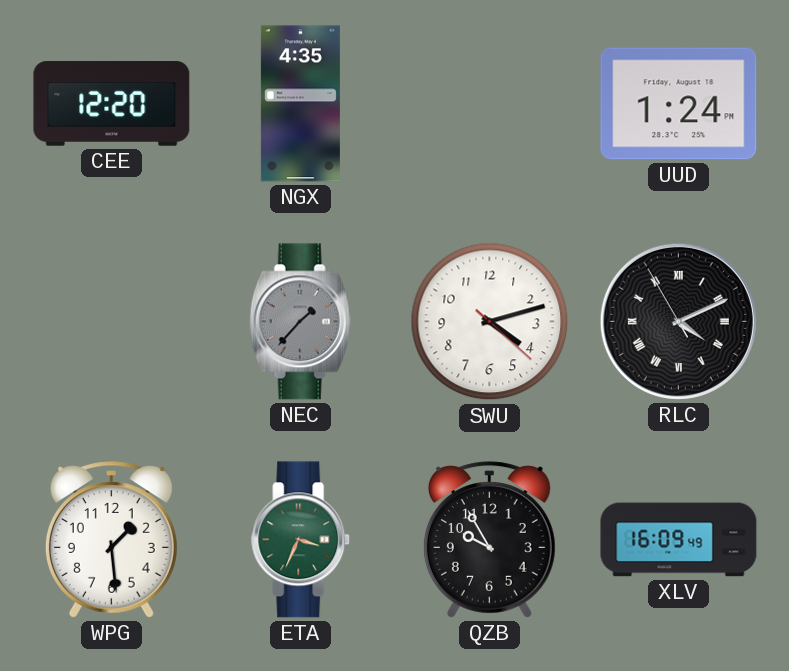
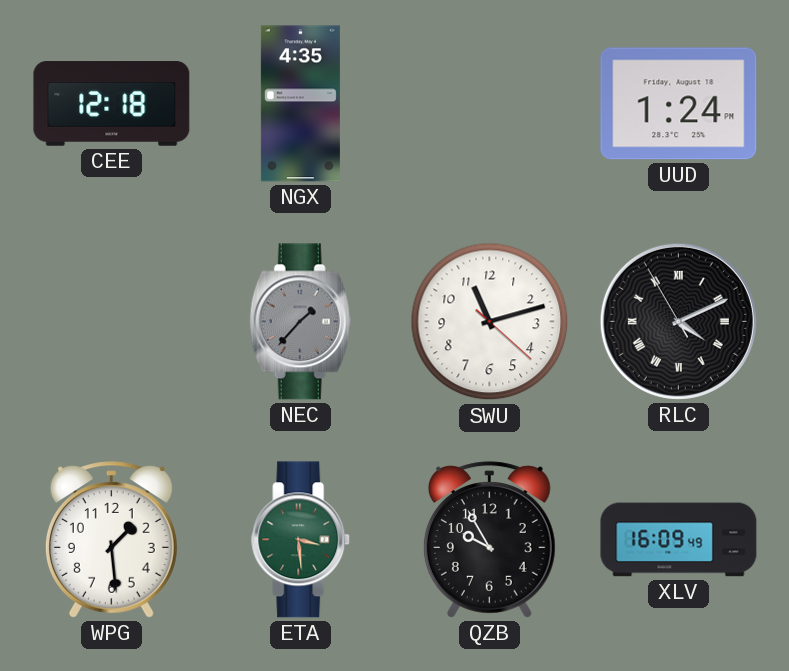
CEE: 12:20 -> 12:18 (112, 104)
SWU: 4:12 -> 11:12 (490, 322)
ETA: 3:34 -> 3:29 (301, 540)
